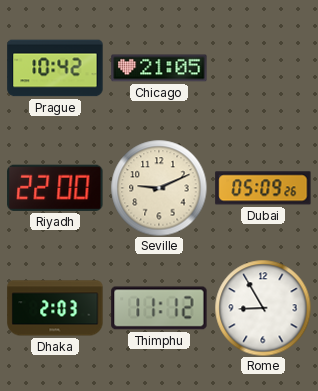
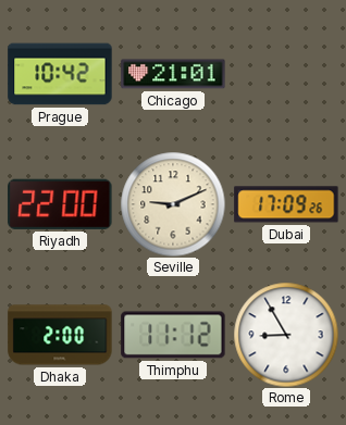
Chicago: 21:05 -> 21:01 (173, 74)
Dubai: 05:09 -> 17:09 (286, 204)
Dhaka: 2:03 -> 2:00 (60, 335)
